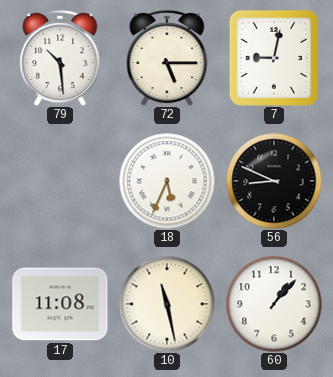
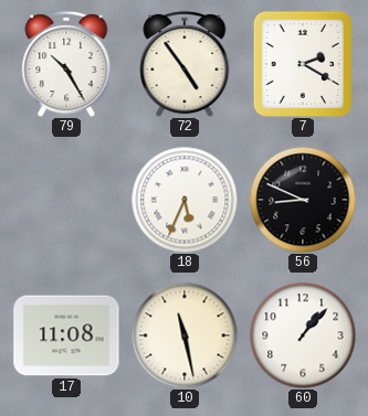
79: 10:29 -> 10:25 (66, 64)
72: 5:15 -> 4:54 (185, 64)
7: 9:02 -> 2:20 (303, 64)
